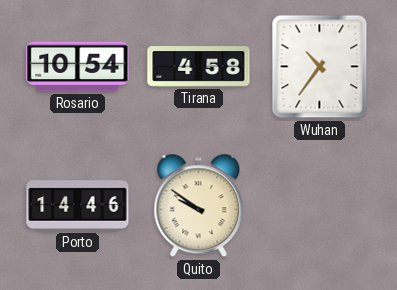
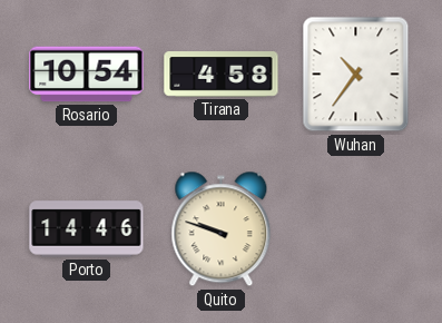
Quito: 9:51 -> 9:48 (222, 229)
